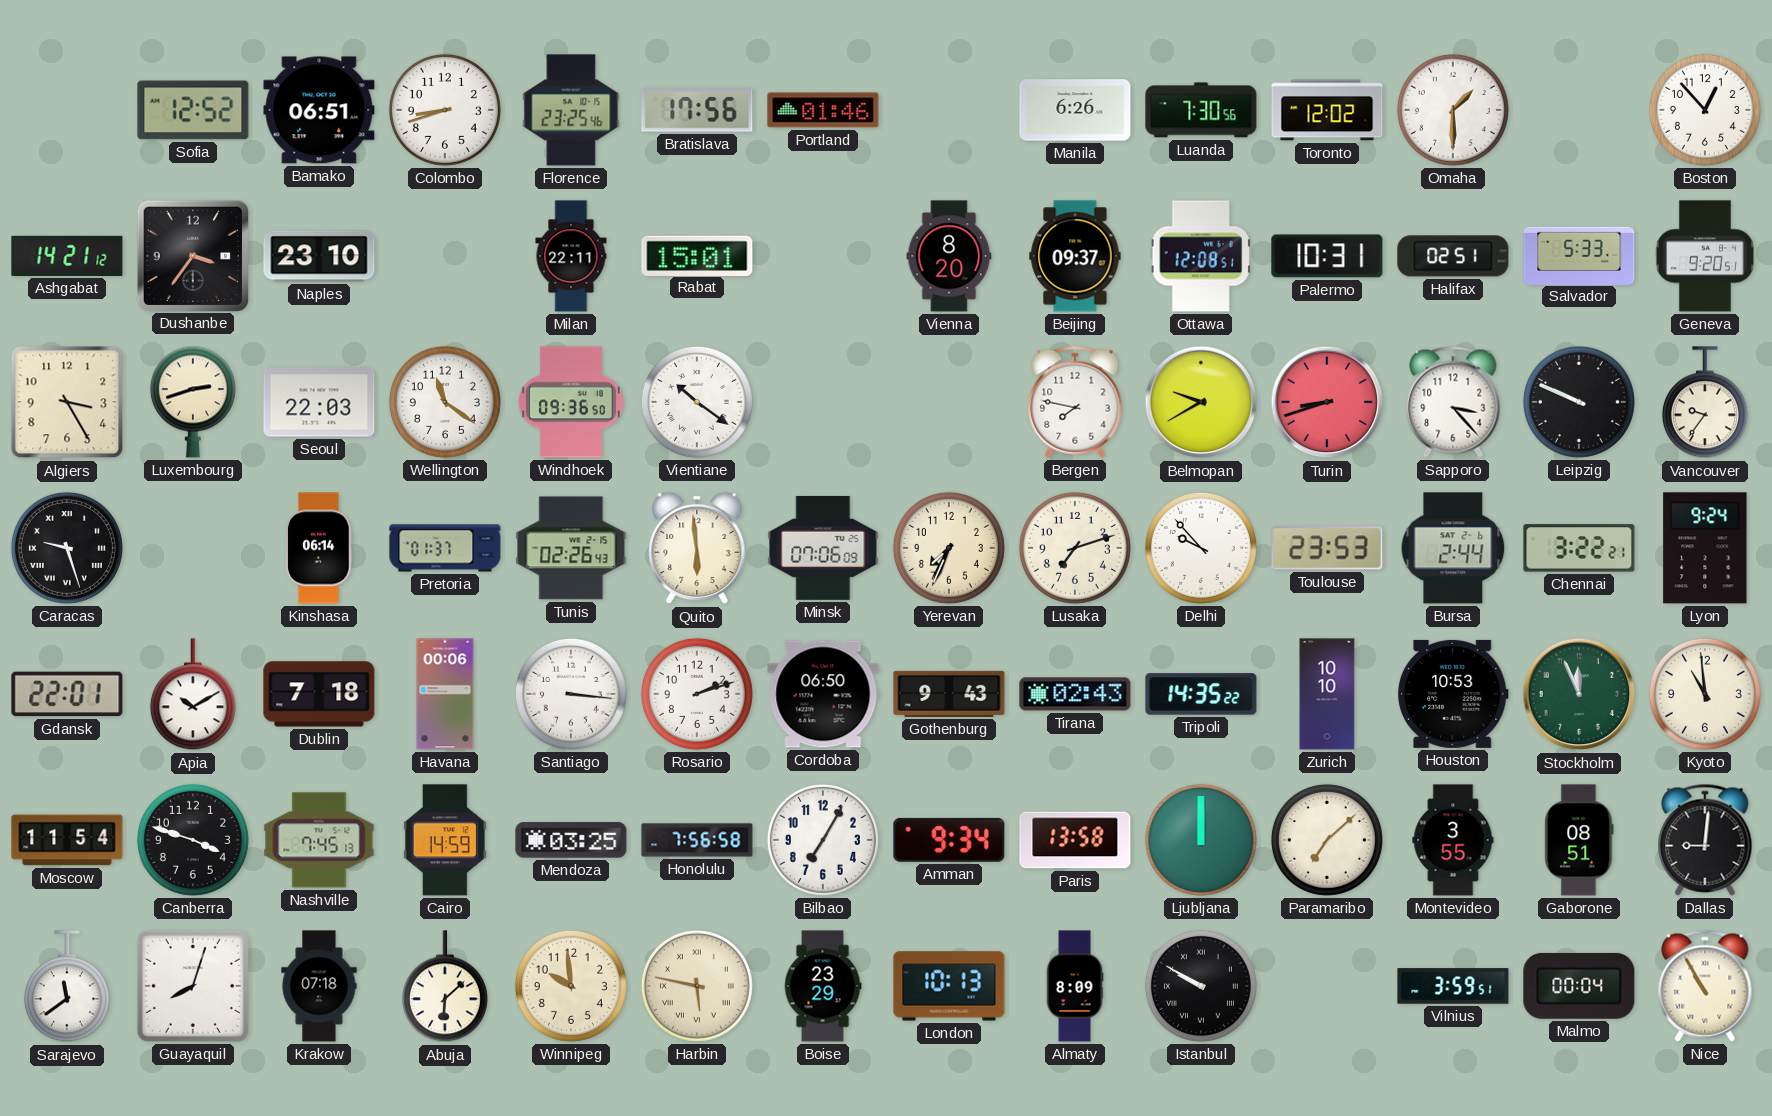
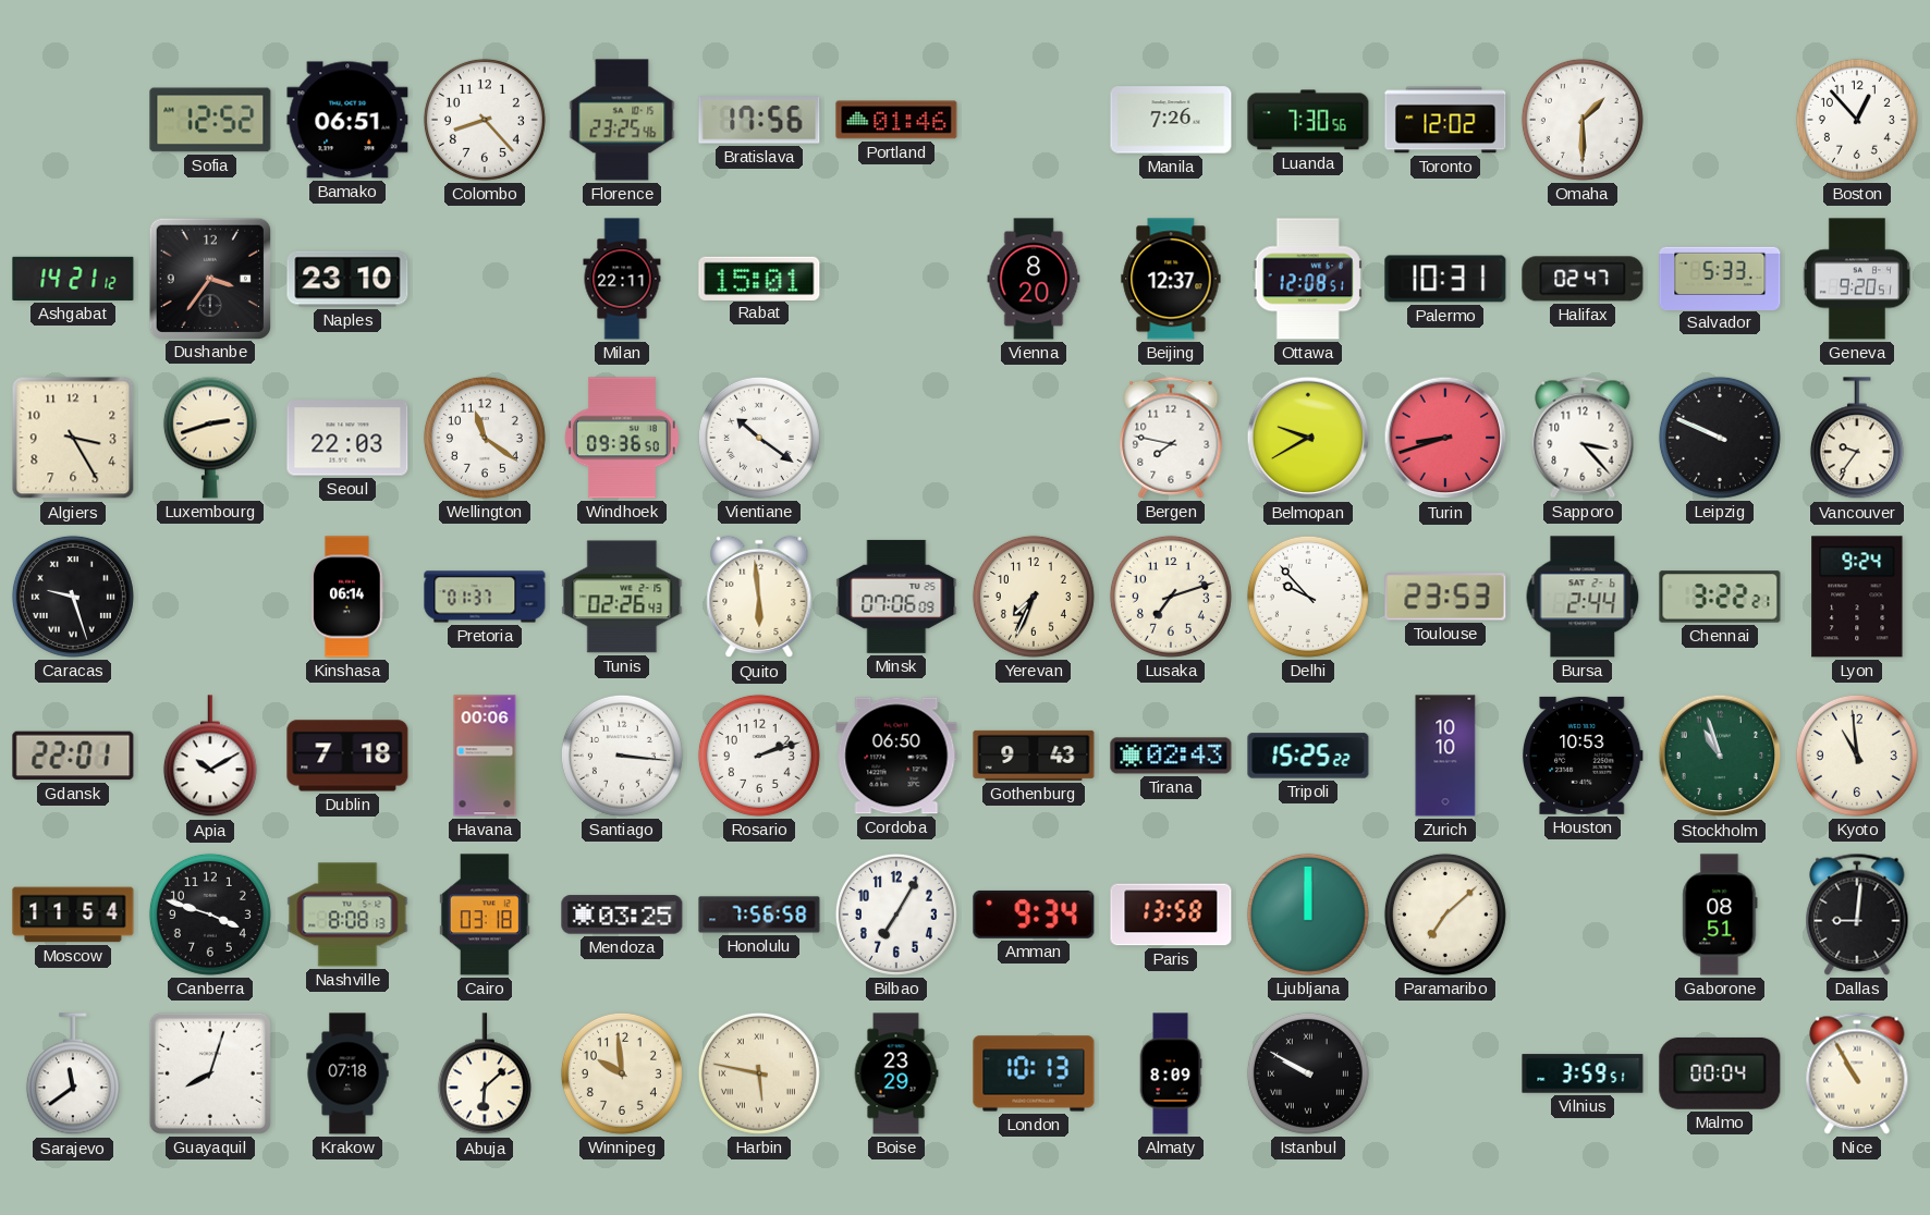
Colombo: 8:42 -> 8:23 (485, 120)
Manila: 6:26 -> 7:26 (1171, 120)
Beijing: 09:37 -> 12:37 (1171, 279)
Halifax: 02:51 -> 02:47 (1583, 279)
Tripoli: 14:35 -> 15:25 (1308, 756)
Stockholm: 11:56 -> 10:57 (1720, 756)
Nashville: 7:45 -> 8:08 (347, 915)
Cairo: 14:59 -> 03:18 (485, 915)
Montevideo: 3:55 -> none (1453, 840)
